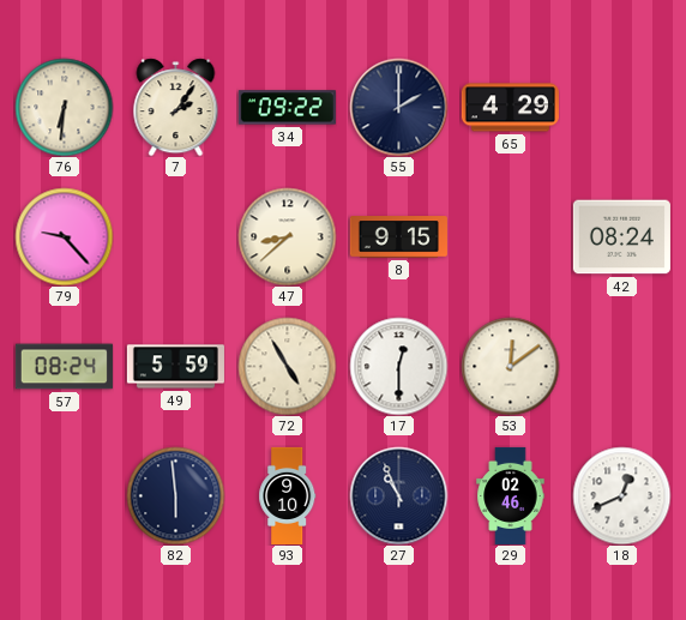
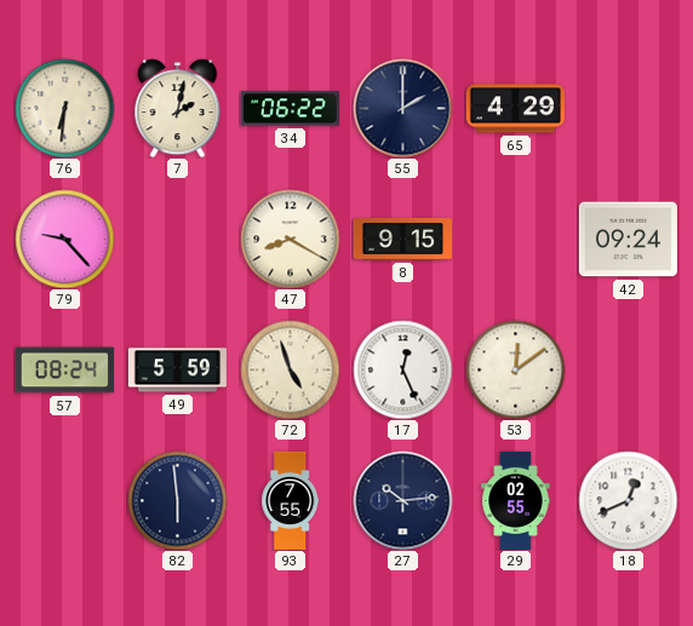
7: 2:06 -> 2:02 (178, 108)
34: 09:22 -> 06:22 (290, 109)
47: 8:38 -> 8:20 (290, 239)
42: 08:24 -> 09:24 (628, 240)
72: 4:55 -> 4:57 (290, 369)
17: 12:30 -> 12:26 (402, 369)
93: 9:10 -> 7:55 (291, 500)
27: 10:56 -> 10:14 (402, 500)
29: 02:46 -> 02:55 (516, 500)
